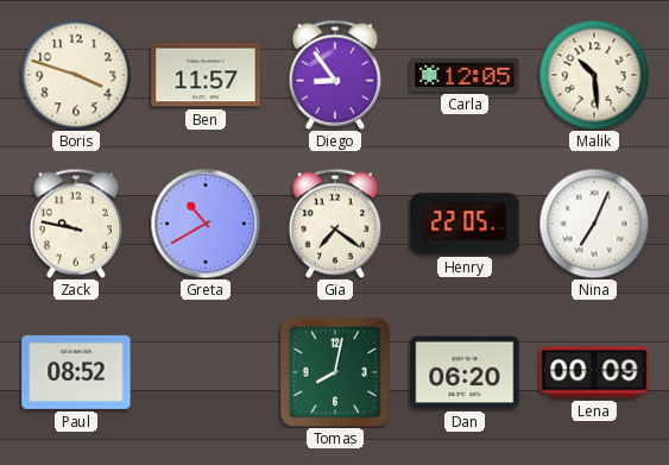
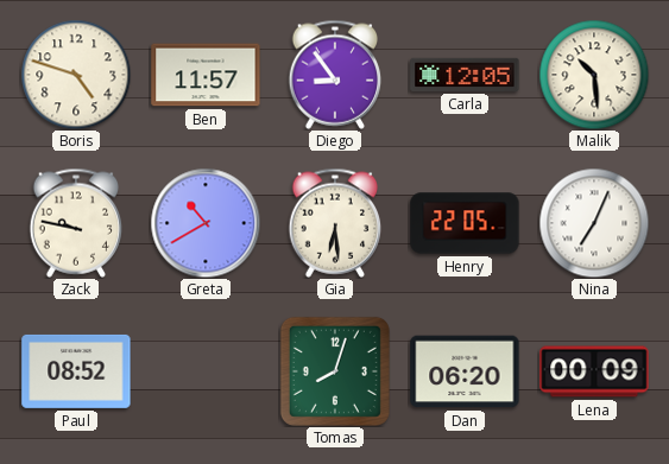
Boris: 3:48 -> 4:48 (76, 75)
Gia: 7:21 -> 6:29 (335, 223)
Tomas: 8:02 -> 8:03 (335, 371)
